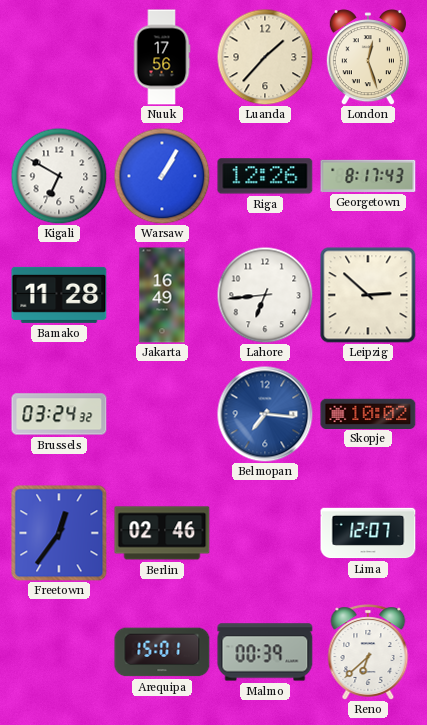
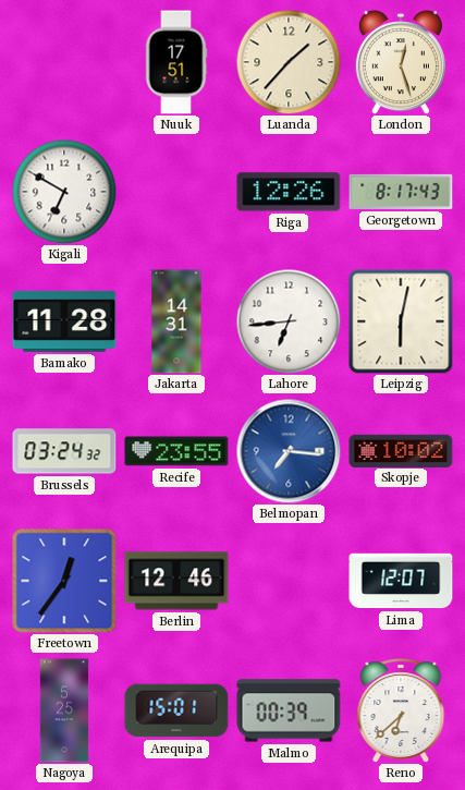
Nuuk: 17:56 -> 17:51 (176, 62)
Warsaw: 1:05 -> none (162, 176)
Jakarta: 16:49 -> 14:31 (176, 321)
Leipzig: 2:52 -> 6:02 (401, 321)
Recife: none -> 23:55 (176, 451)
Berlin: 02:46 -> 12:46 (176, 581)
Nagoya: none -> 5:25 (64, 710)
